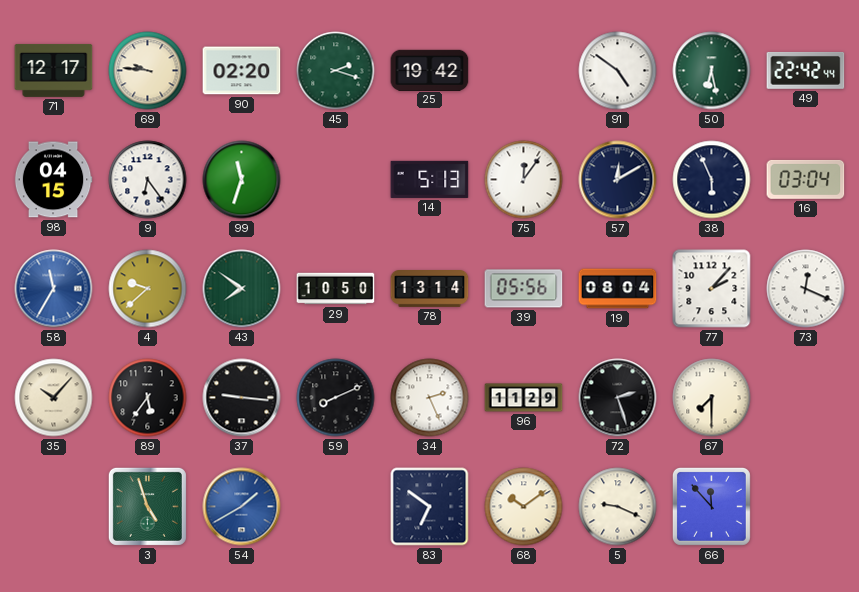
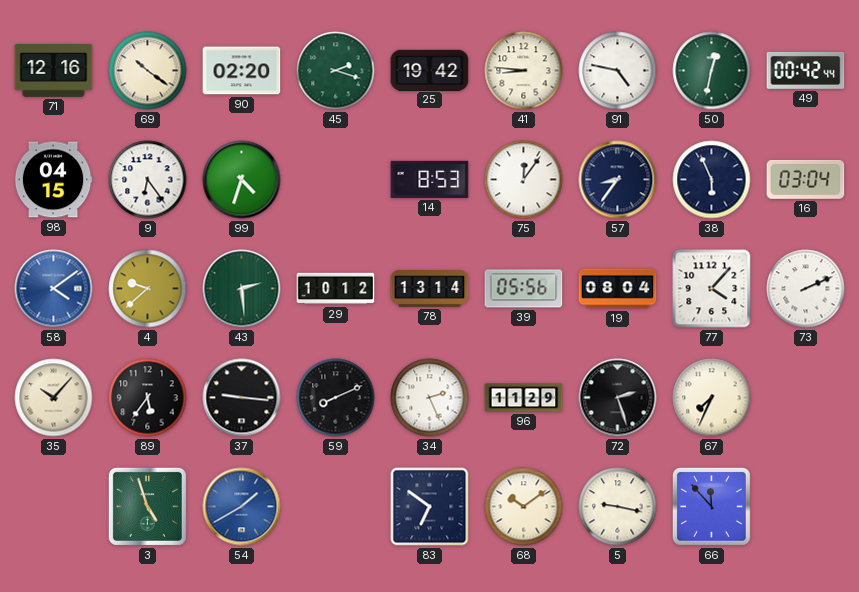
71: 12:17 -> 12:16 (54, 70)
69: 9:46 -> 10:21 (148, 71)
41: none -> 8:46 (524, 71)
91: 4:51 -> 4:47 (618, 71)
50: 6:28 -> 12:32 (712, 71)
49: 22:42 -> 00:42 (806, 70)
99: 11:33 -> 4:33 (242, 180)
14: 5:13 -> 8:53 (430, 179)
57: 12:10 -> 8:36 (618, 180)
58: 11:35 -> 4:09 (54, 289)
43: 7:51 -> 2:29 (242, 289)
29: 10:50 -> 10:12 (336, 289)
77: 2:07 -> 4:07 (712, 289)
73: 12:19 -> 2:11 (806, 289)
67: 7:30 -> 7:34 (712, 398)
5: 9:19 -> 9:17 (618, 507)
